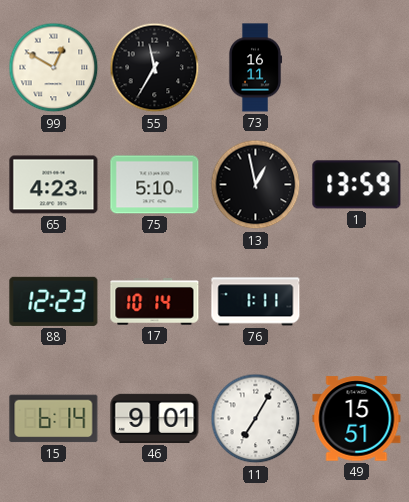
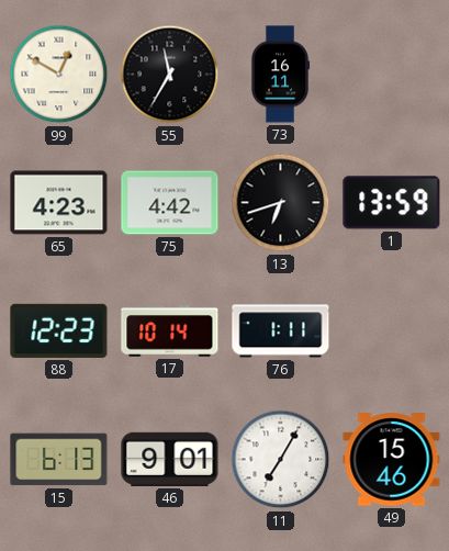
75: 5:10 -> 4:42 (170, 203)
13: 12:58 -> 6:42 (281, 203)
15: 6:14 -> 6:13 (59, 460)
49: 15:51 -> 15:46 (392, 460)
